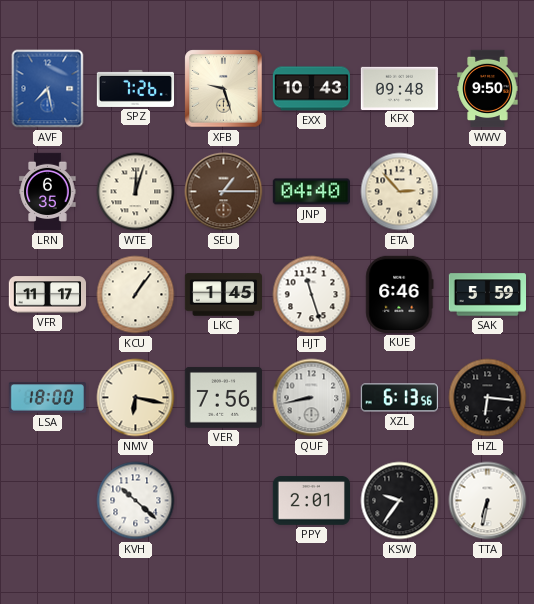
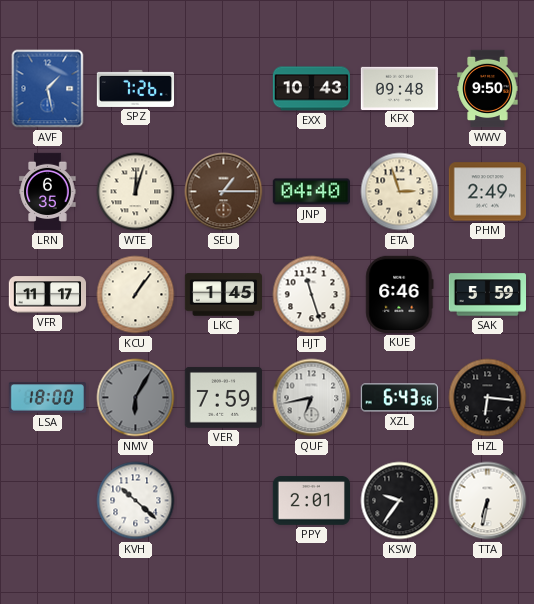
AVF: 7:28 -> 1:28 (48, 89)
XFB: 9:27 -> none (224, 89)
ETA: 2:53 -> 2:57 (400, 192)
PHM: none -> 2:49 (487, 192)
NMV: 6:17 -> 6:05 (136, 398)
NMV dial: cream -> grey (136, 398)
VER: 7:56 -> 7:59 (223, 398)
QUF: 8:43 -> 6:43 (312, 398)
XZL: 6:13 -> 6:43 (399, 398)
